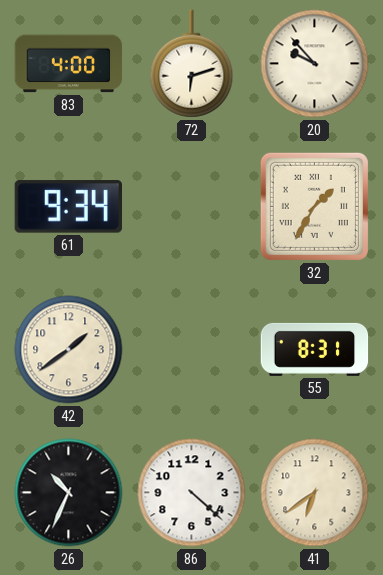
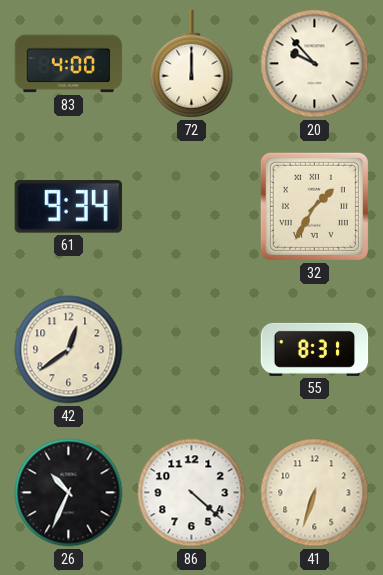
72: 6:12 -> 12:00 (192, 64)
42: 1:39 -> 12:39 (69, 350)
41: 6:39 -> 6:33 (315, 493)
